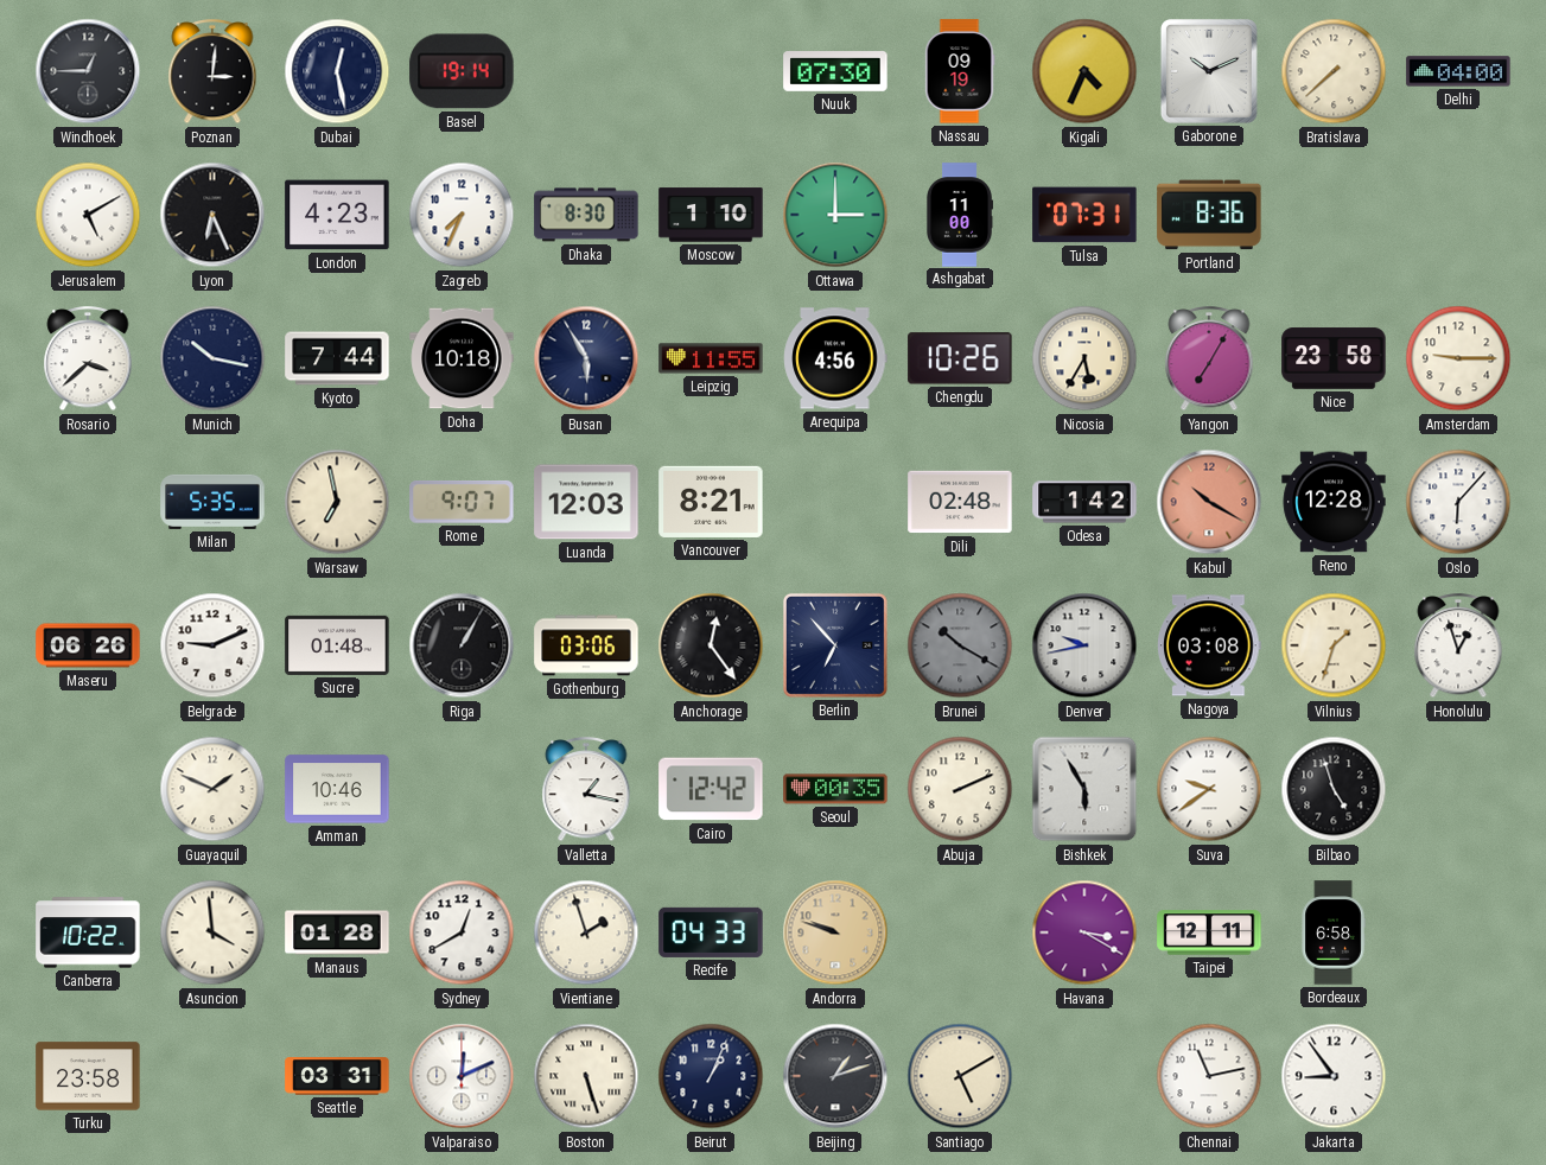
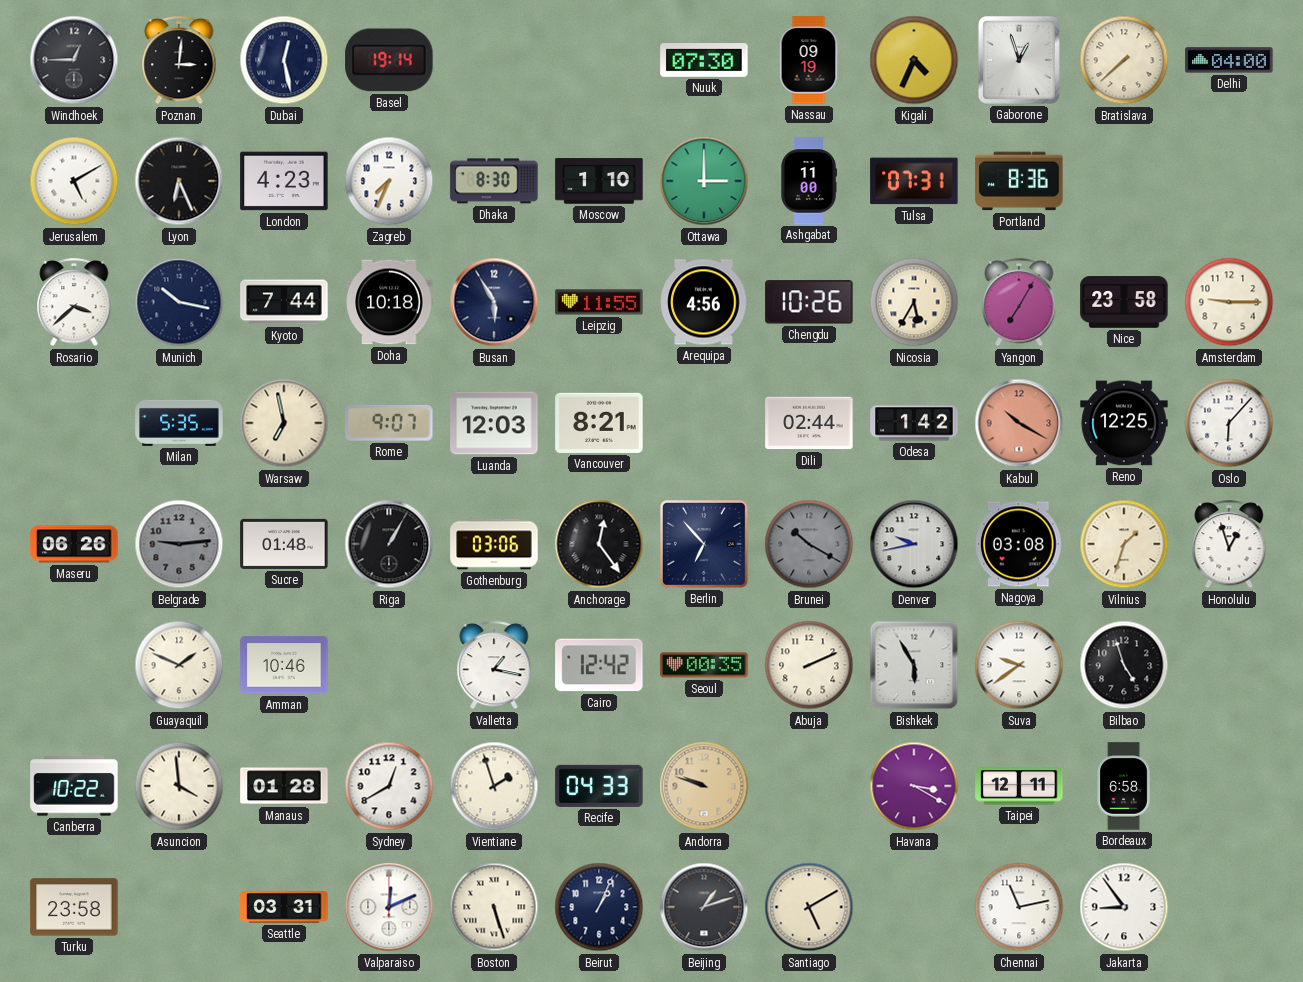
Gaborone: 10:11 -> 12:57 (1019, 60)
Dili: 02:48 -> 02:44 (809, 423)
Reno: 12:28 -> 12:25 (1124, 423)
Belgrade: 9:11 -> 9:14 (179, 544)
Belgrade dial: white -> grey (179, 544)
